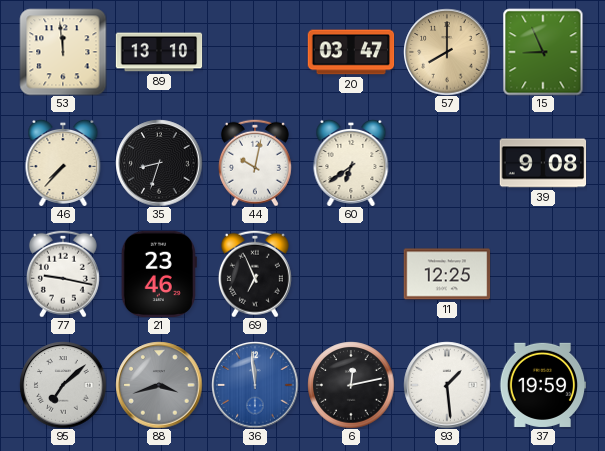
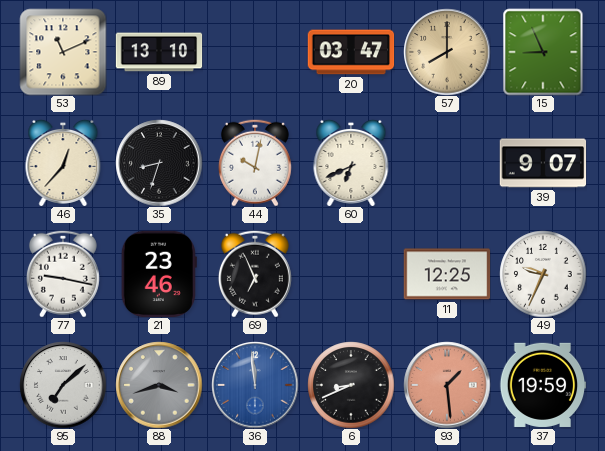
53: 11:59 -> 11:11 (63, 52)
46: 7:37 -> 12:37 (63, 163)
60: 6:39 -> 6:41 (351, 163)
39: 9:08 -> 9:07 (543, 163)
49: none -> 9:34 (543, 274)
6: 12:13 -> 8:41 (351, 385)
93 dial: white -> salmon (447, 385)
